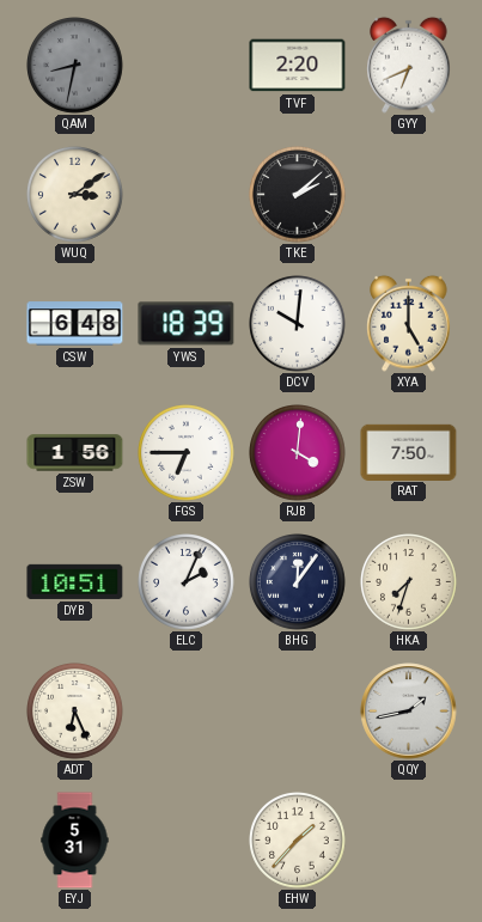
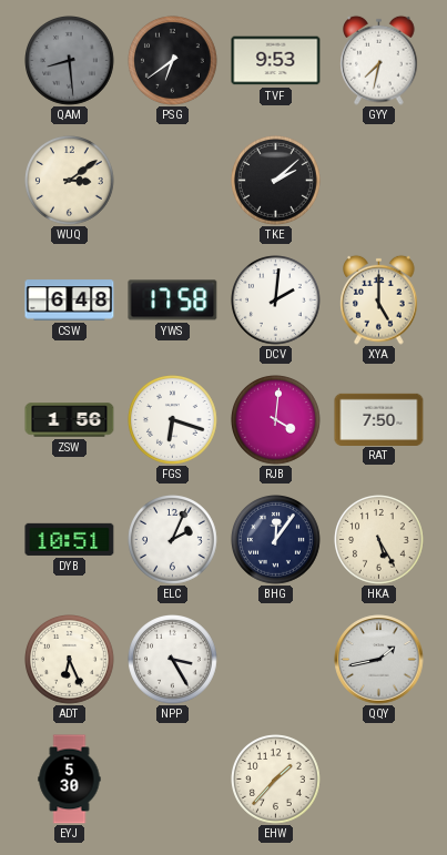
QAM: 8:32 -> 8:29 (70, 61)
PSG: none -> 6:39 (173, 61)
TVF: 2:20 -> 9:53 (276, 61)
GYY: 6:41 -> 7:32 (379, 60)
YWS: 18:39 -> 17:58 (173, 301)
DCV: 10:01 -> 2:01 (276, 301)
FGS: 6:45 -> 6:18 (173, 420)
HKA: 7:33 -> 5:25 (379, 540)
NPP: none -> 3:25 (173, 660)
EYJ: 5:31 -> 5:30 (70, 780)
